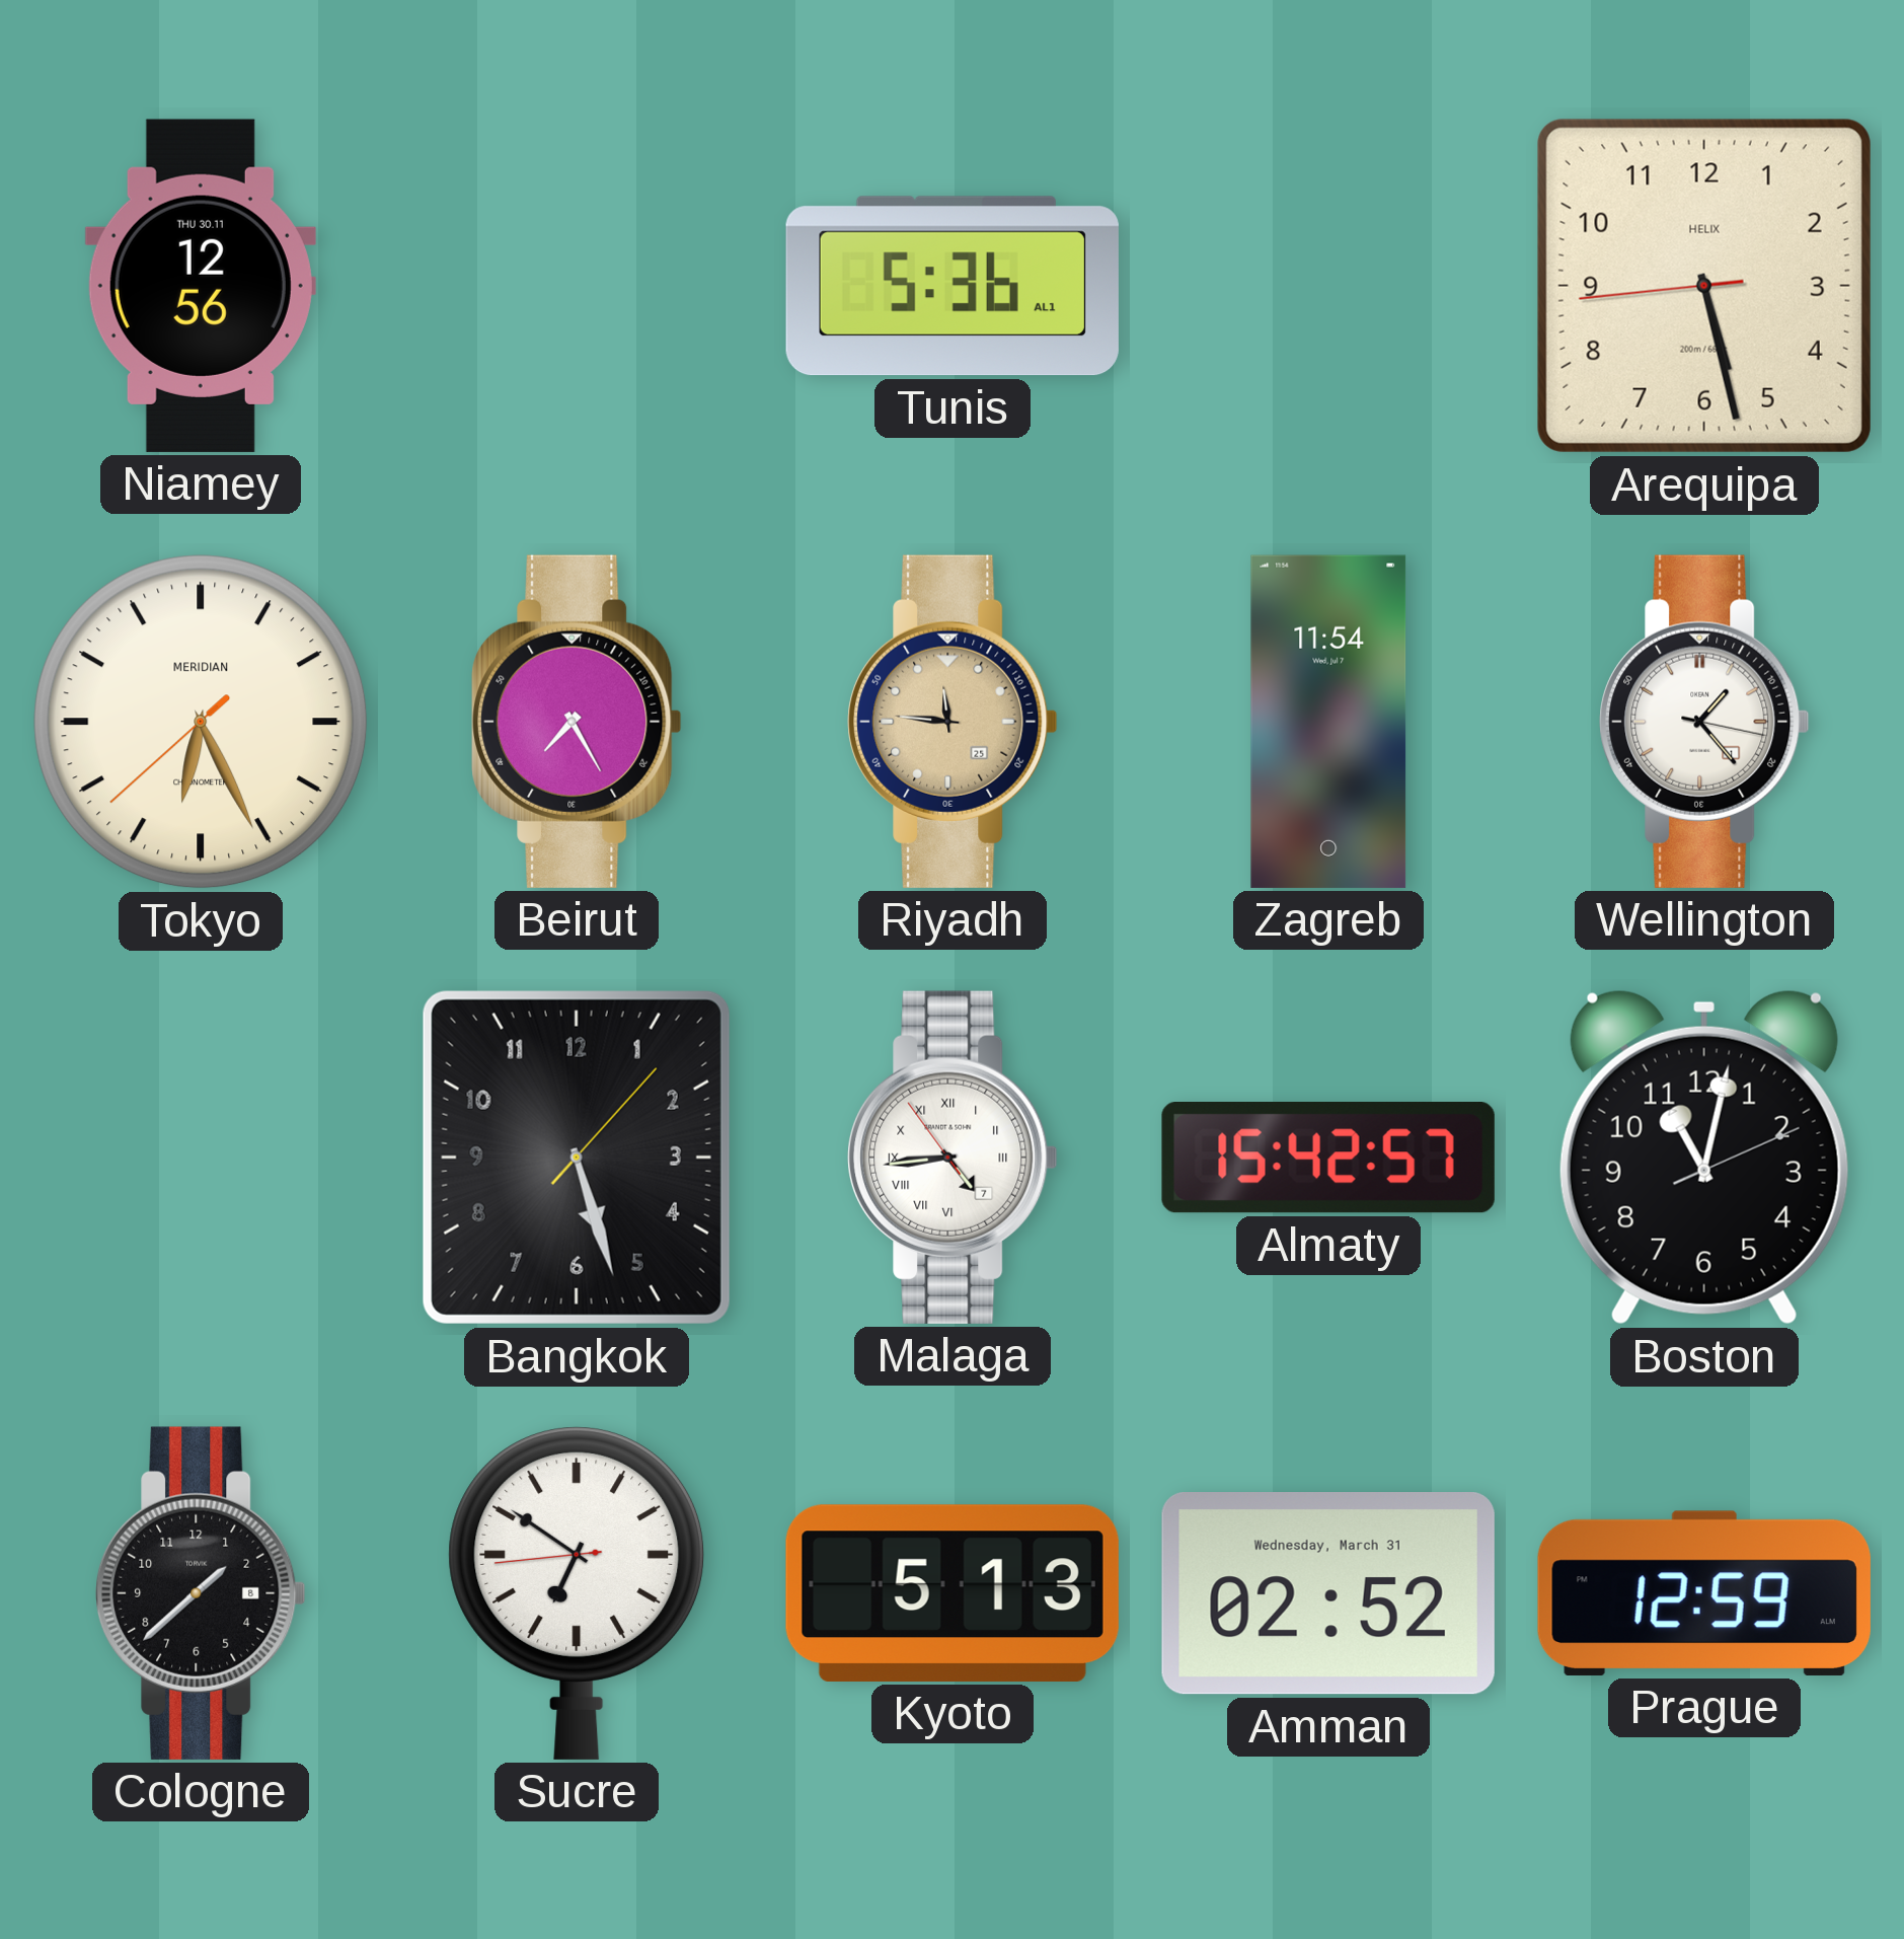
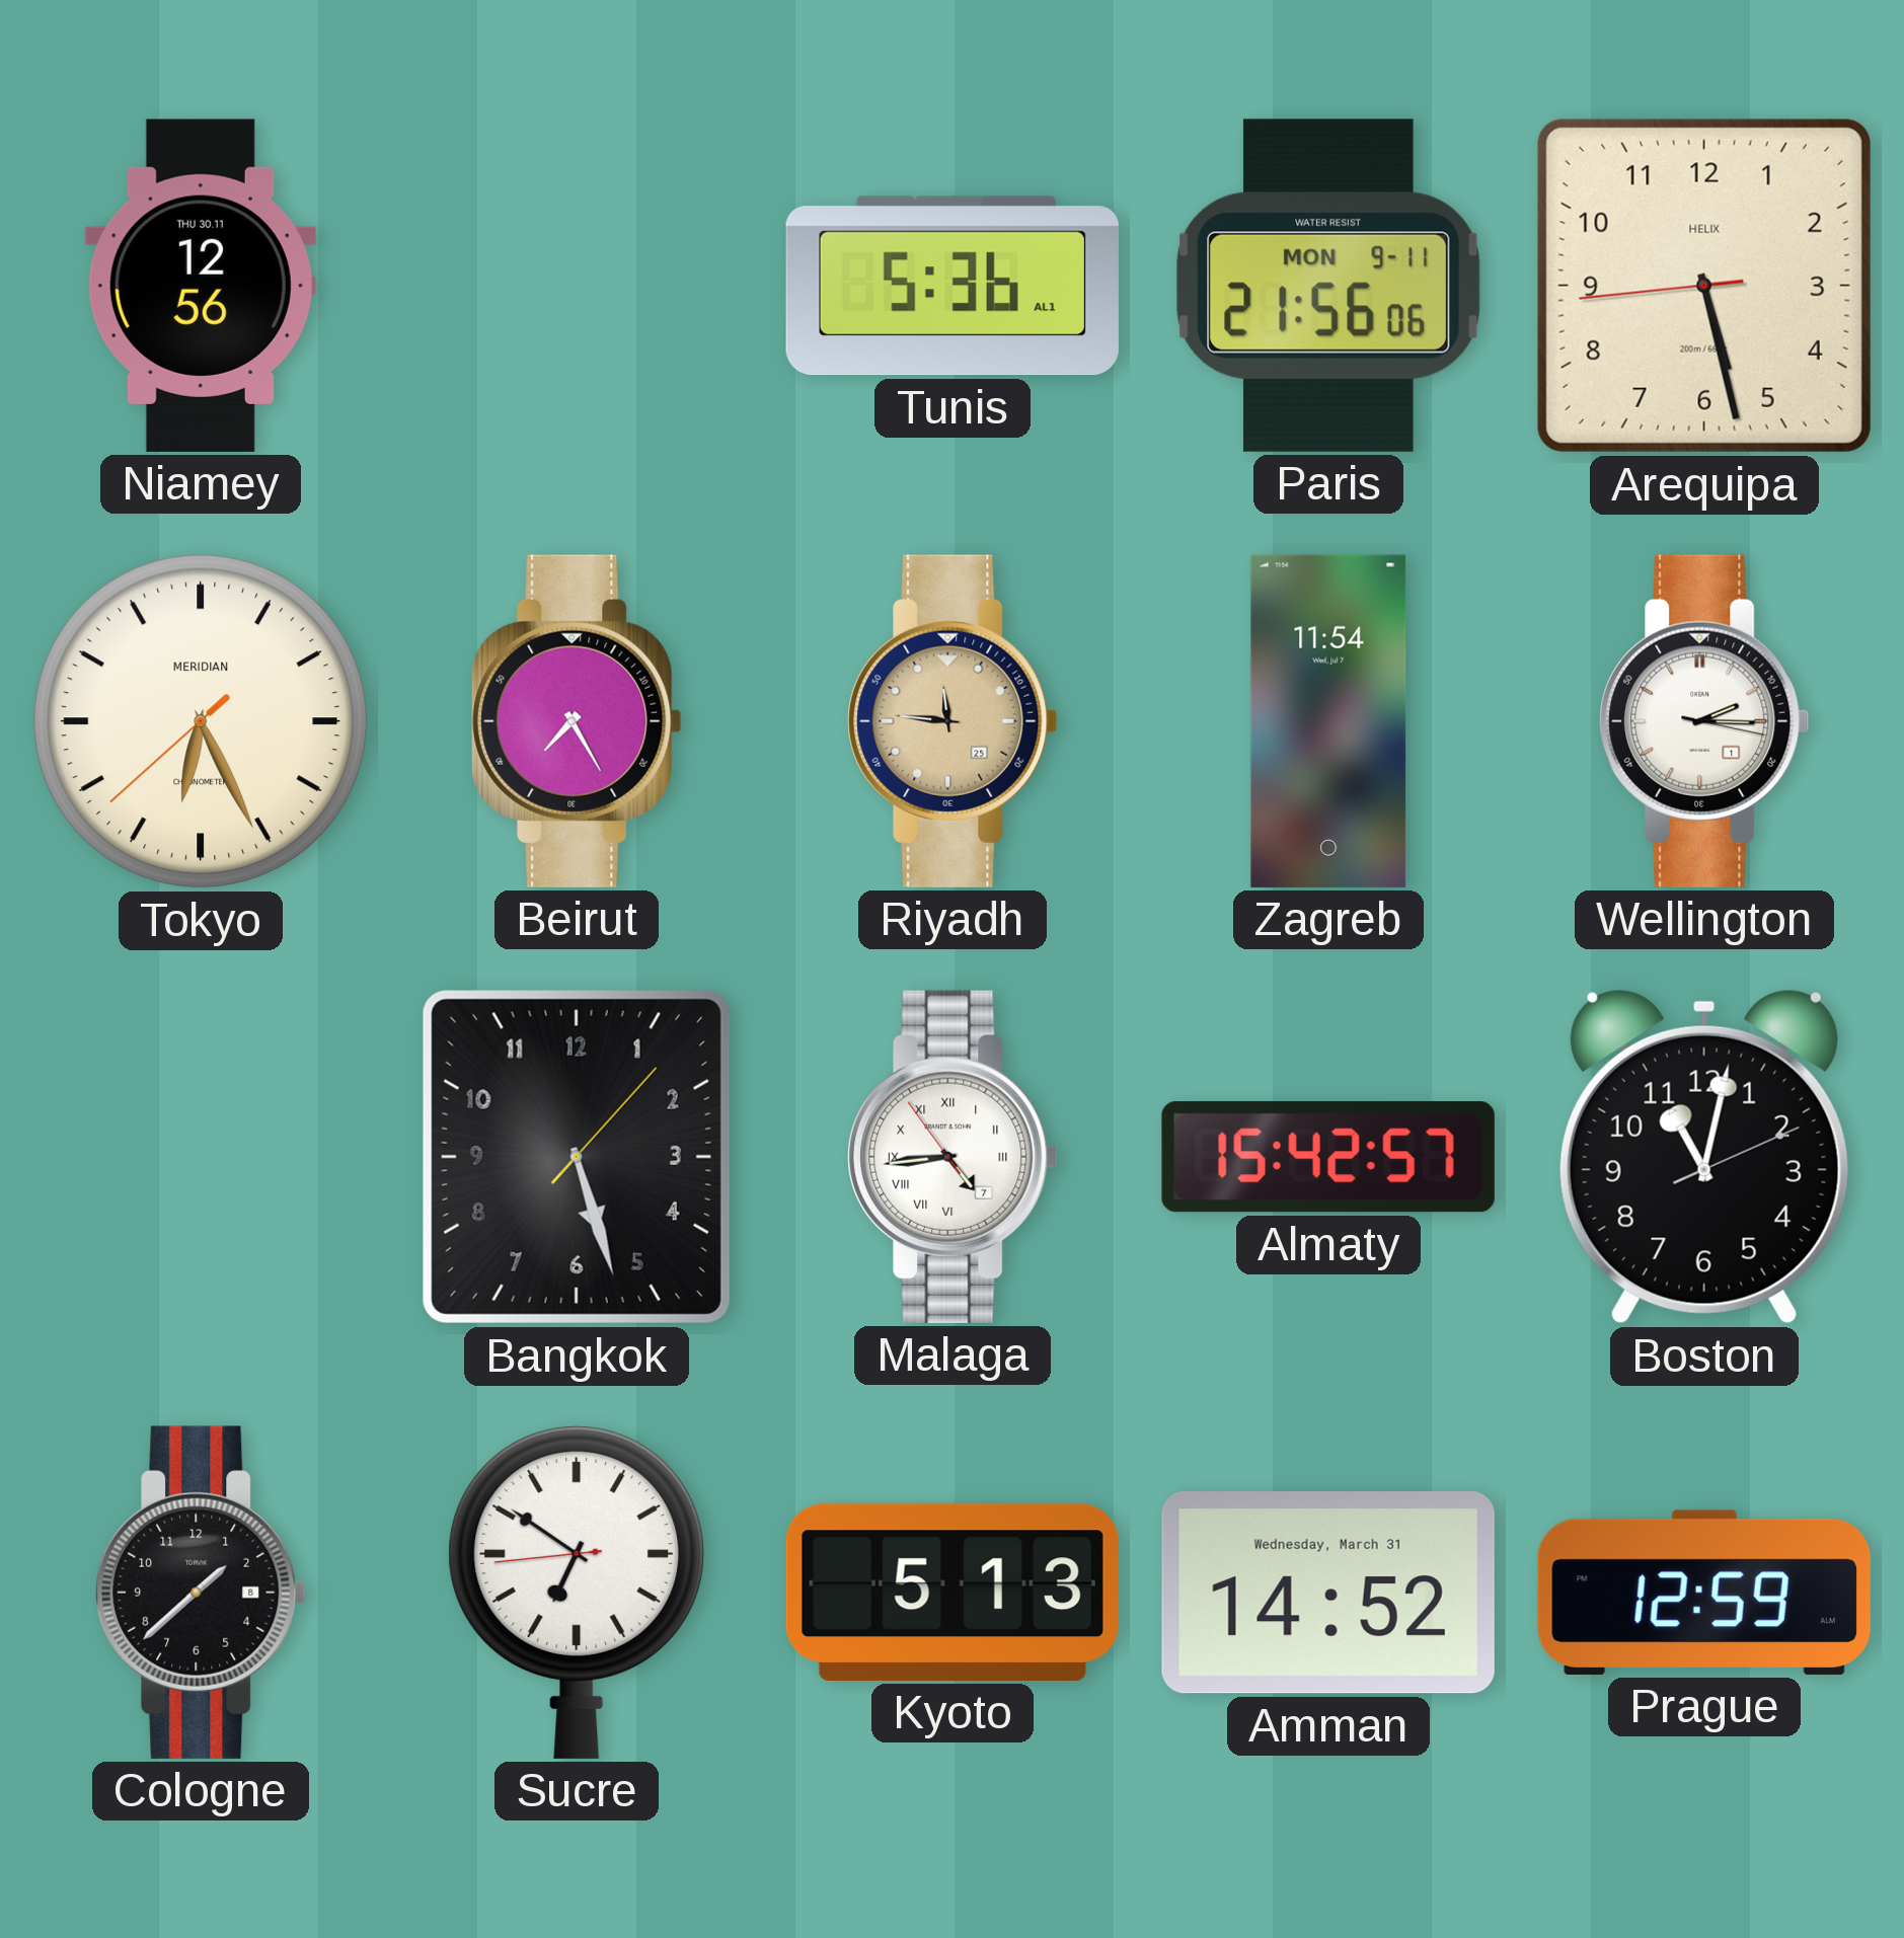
Paris: none -> 21:56 (1328, 286)
Wellington: 1:23 -> 2:15 (1704, 721)
Amman: 02:52 -> 14:52 (1328, 1594)
